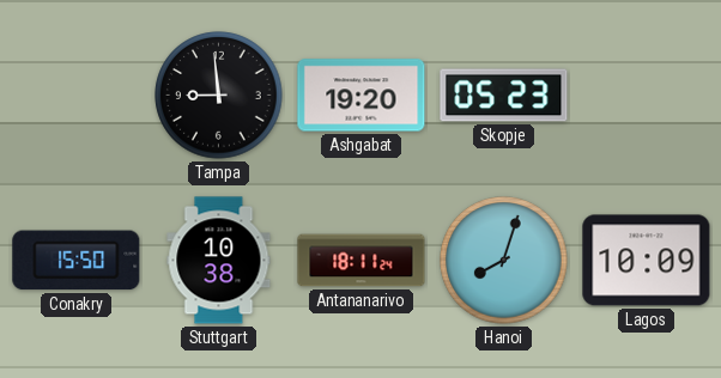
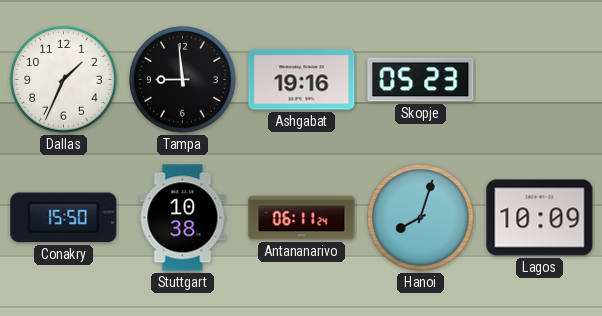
Dallas: none -> 1:34 (64, 80)
Ashgabat: 19:20 -> 19:16 (302, 80)
Antananarivo: 18:11 -> 06:11 (302, 218)
